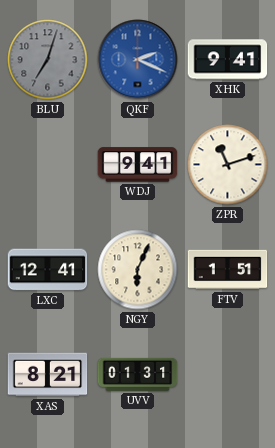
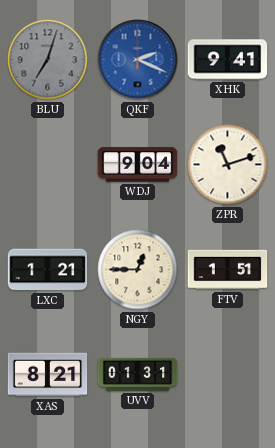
WDJ: 9:41 -> 9:04 (138, 165)
LXC: 12:41 -> 1:21 (48, 270)
NGY: 6:04 -> 12:45 (138, 270)
